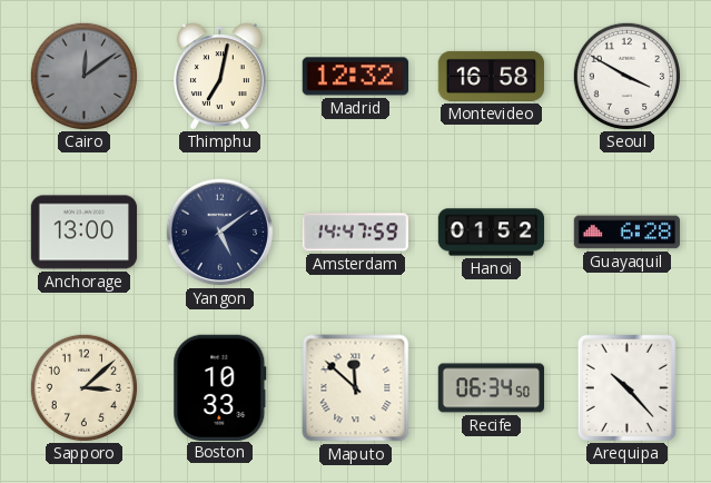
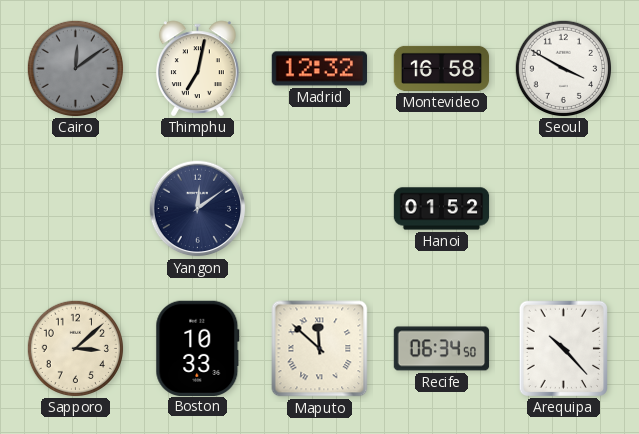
Anchorage: 13:00 -> none (85, 233)
Yangon: 5:09 -> 12:09 (198, 209)
Amsterdam: 14:47 -> none (356, 233)
Guayaquil: 6:28 -> none (628, 233)
